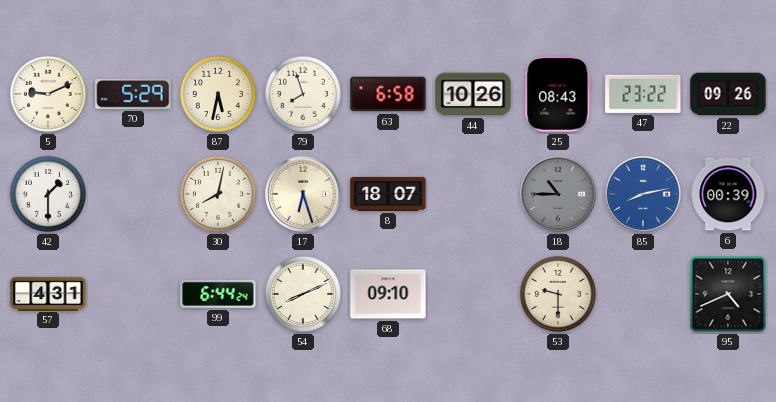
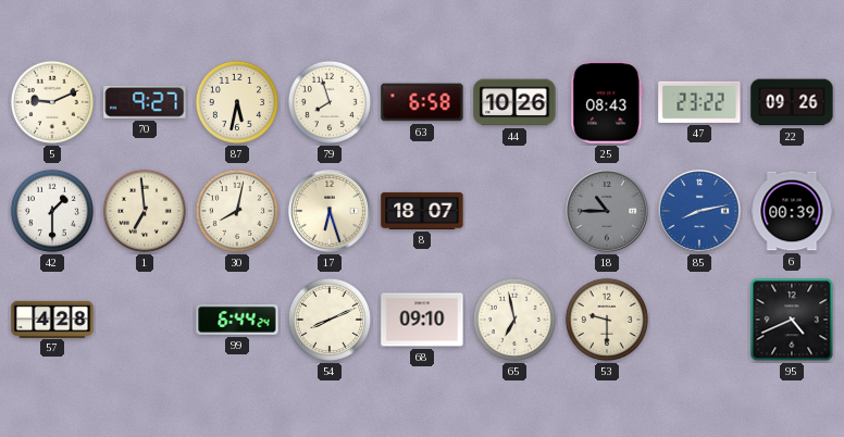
70: 5:29 -> 9:27 (145, 102)
1: none -> 6:59 (145, 211)
57: 4:31 -> 4:28 (52, 319)
65: none -> 6:58 (514, 320)
